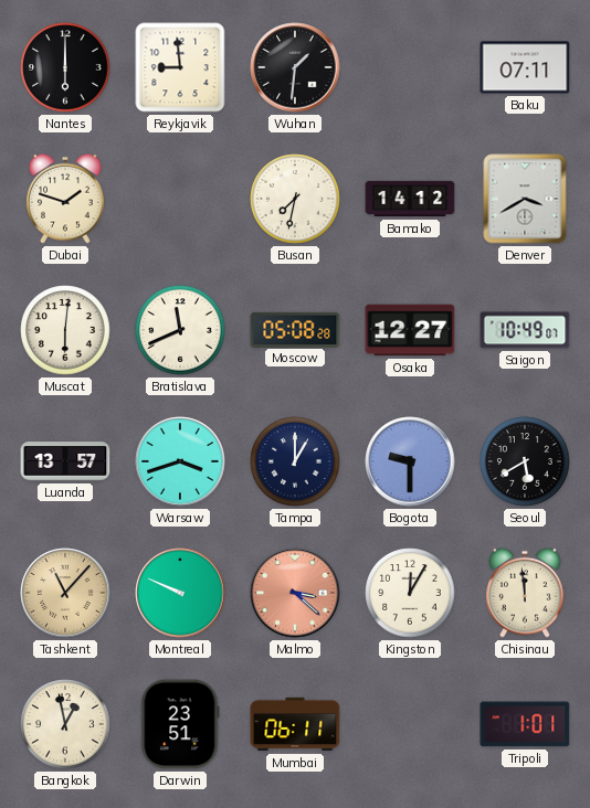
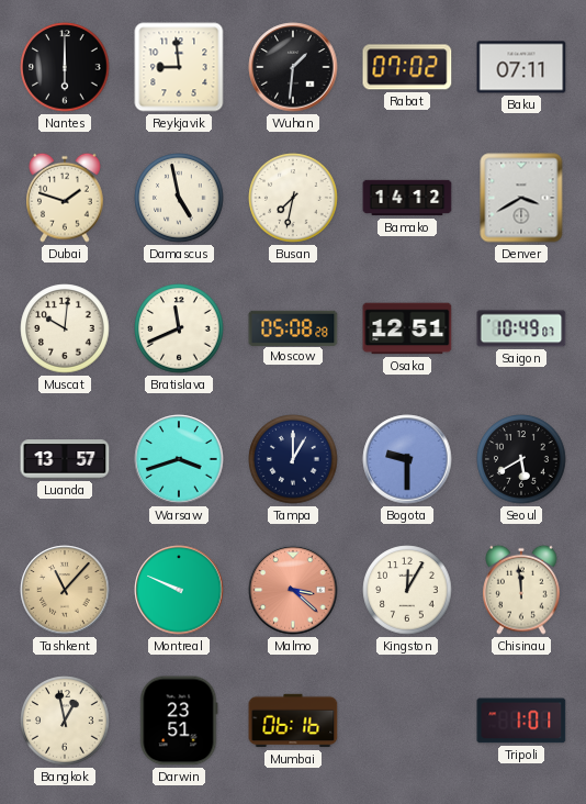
Rabat: none -> 07:02 (407, 67)
Damascus: none -> 4:58 (179, 198)
Muscat: 6:01 -> 10:01 (65, 328)
Osaka: 12:27 -> 12:51 (407, 328)
Mumbai: 06:11 -> 06:16 (293, 721)
